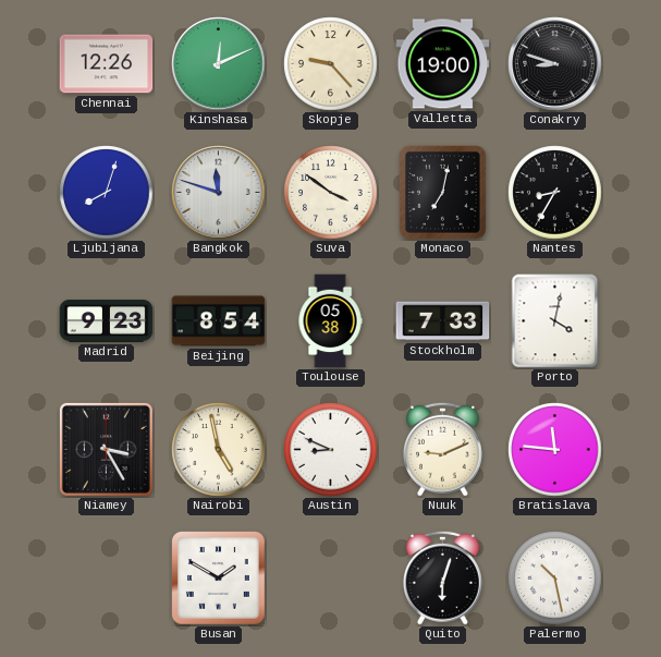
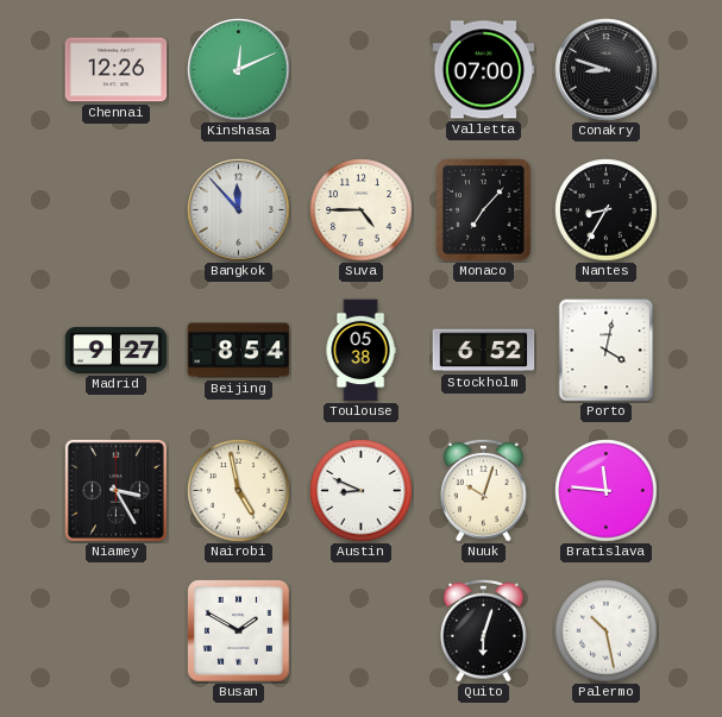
Skopje: 9:23 -> none (331, 64)
Valletta: 19:00 -> 07:00 (484, 70)
Ljubljana: 8:03 -> none (107, 193)
Bangkok: 11:48 -> 11:53 (239, 210)
Suva: 3:51 -> 4:45 (362, 210)
Monaco: 7:02 -> 7:07 (484, 210)
Madrid: 9:23 -> 9:27 (117, 351)
Stockholm: 7:33 -> 6:52 (484, 351)
Nuuk: 9:11 -> 10:03 (483, 490)
